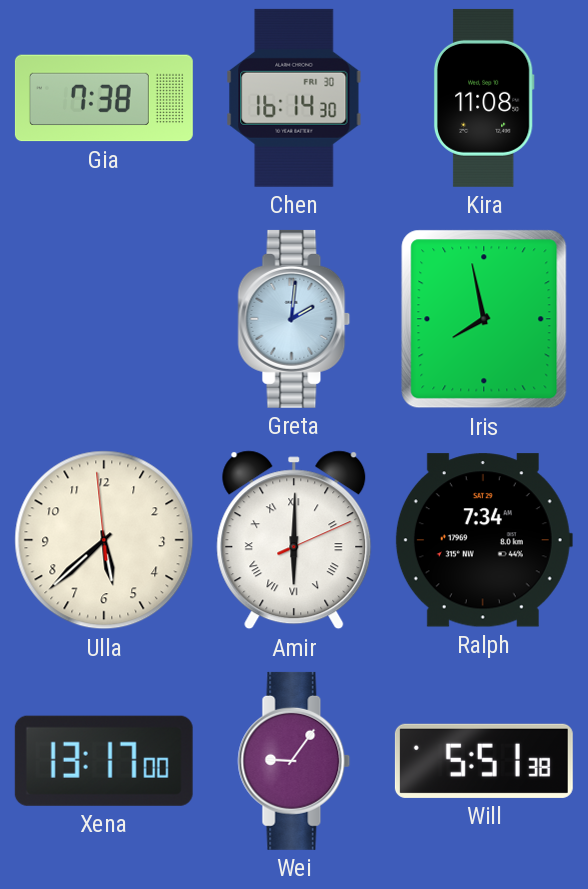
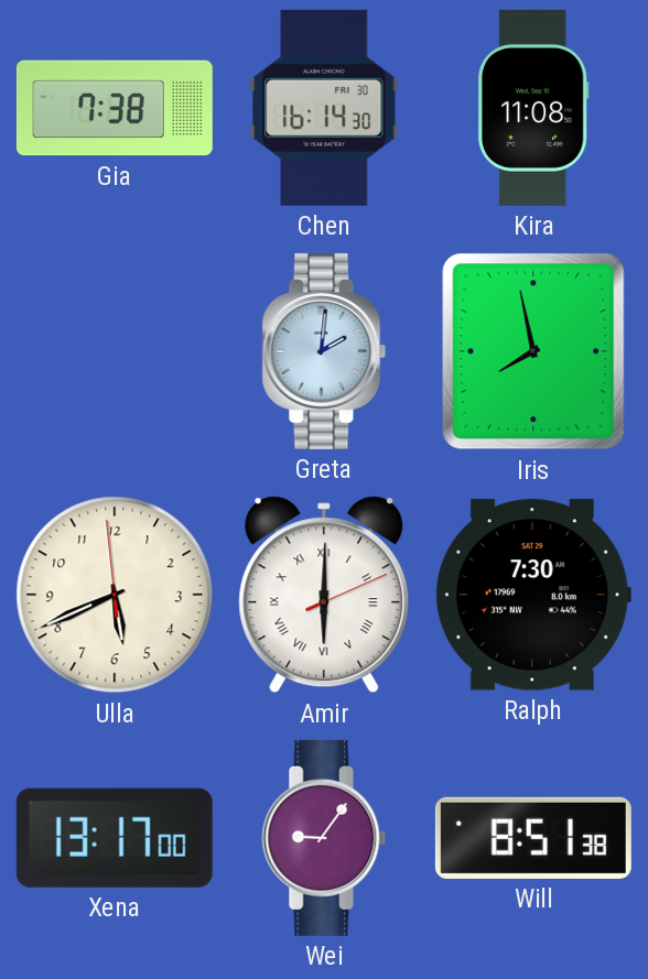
Ulla: 5:37 -> 5:40 (115, 595)
Ralph: 7:34 -> 7:30 (533, 595)
Will: 5:51 -> 8:51 (533, 838)
